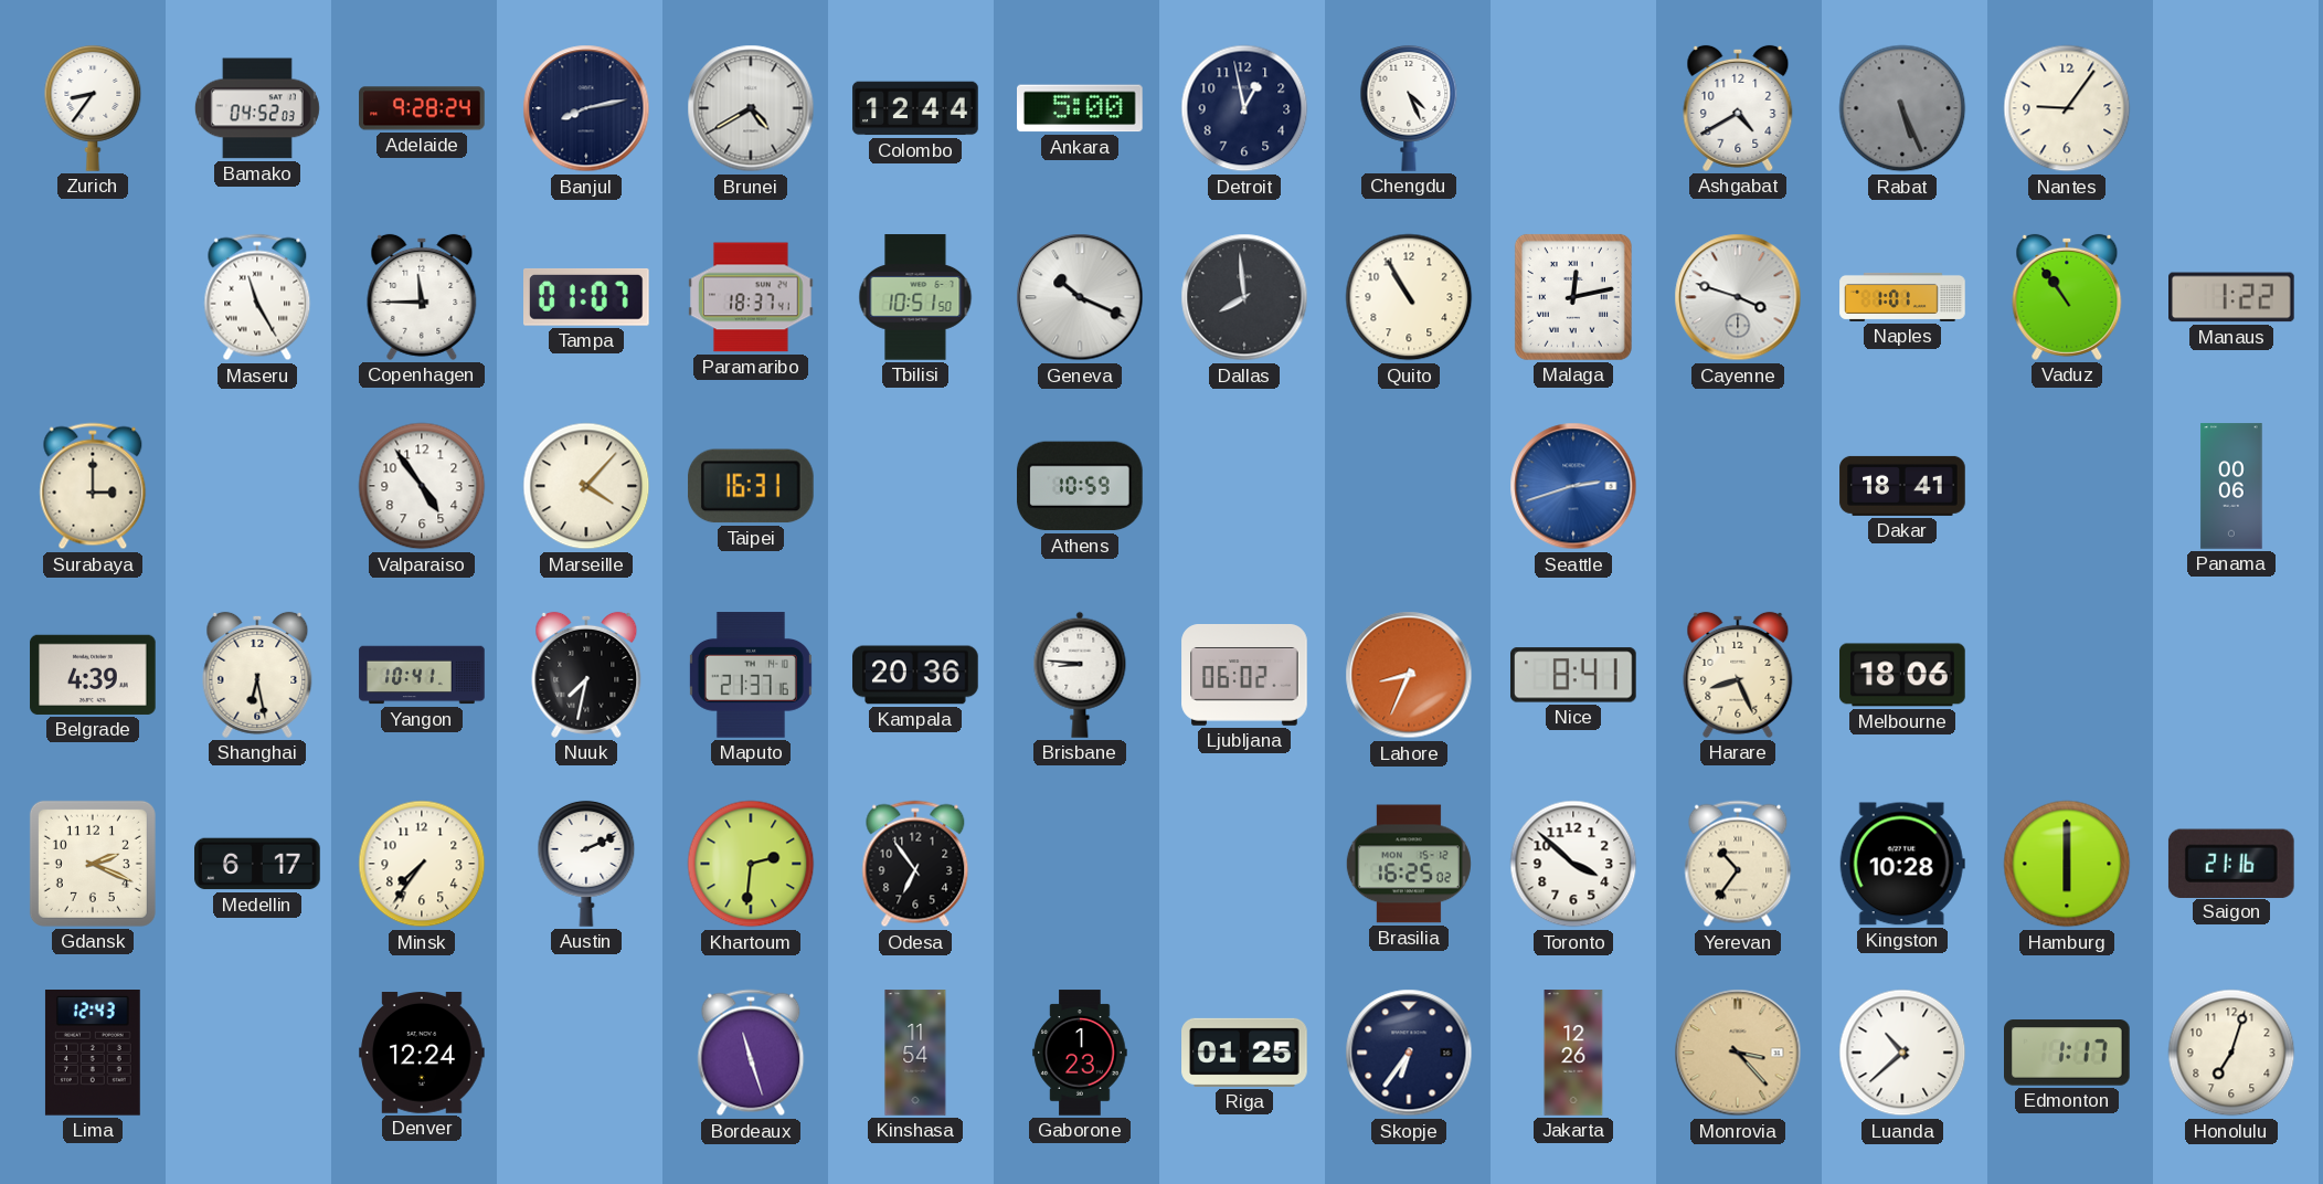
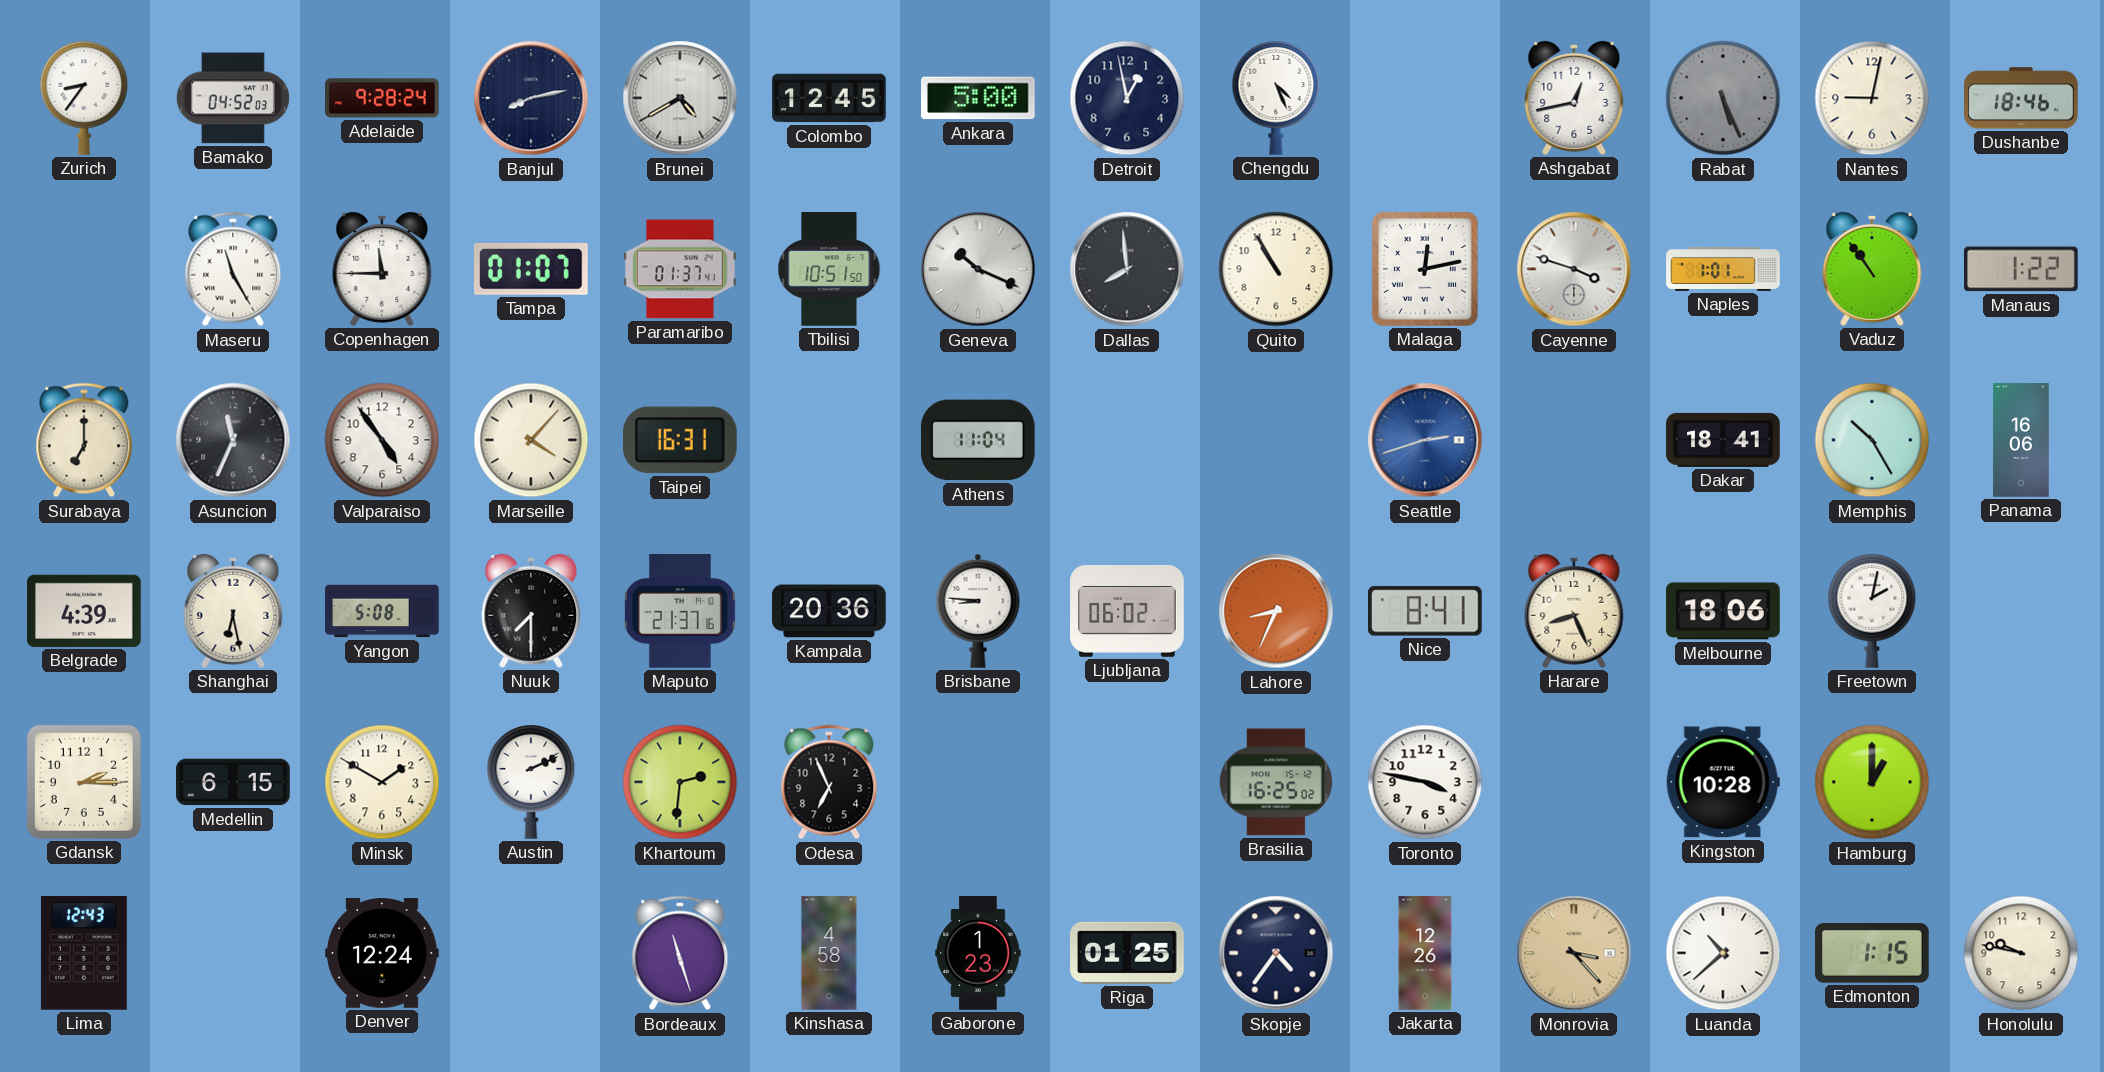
Colombo: 12:44 -> 12:45 (829, 98)
Ashgabat: 4:40 -> 12:43 (1574, 98)
Nantes: 9:06 -> 9:02 (1872, 98)
Dushanbe: none -> 18:46 (2021, 98)
Paramaribo: 18:37 -> 01:37 (680, 269)
Surabaya: 3:00 -> 7:00 (84, 440)
Asuncion: none -> 11:34 (233, 440)
Athens: 10:59 -> 11:04 (979, 440)
Memphis: none -> 10:25 (1872, 440)
Panama: 00:06 -> 16:06 (2021, 440)
Yangon: 10:41 -> 5:08 (382, 611)
Nuuk: 7:32 -> 7:30 (531, 611)
Freetown: none -> 2:02 (1872, 611)
Gdansk: 2:19 -> 2:15 (84, 782)
Medellin: 6:17 -> 6:15 (233, 782)
Minsk: 7:36 -> 1:50 (382, 782)
Odesa: 6:54 -> 6:56 (829, 782)
Toronto: 3:52 -> 3:47 (1425, 782)
Yerevan: 10:36 -> none (1738, 864)
Hamburg: 6:00 -> 1:00 (1872, 782)
Saigon: 21:16 -> none (2231, 863)
Kinshasa: 11:54 -> 4:58 (829, 953)
Skopje: 6:36 -> 4:36 (1276, 953)
Edmonton: 1:17 -> 1:15 (1873, 953)
Honolulu: 7:03 -> 9:47 (2021, 953)
